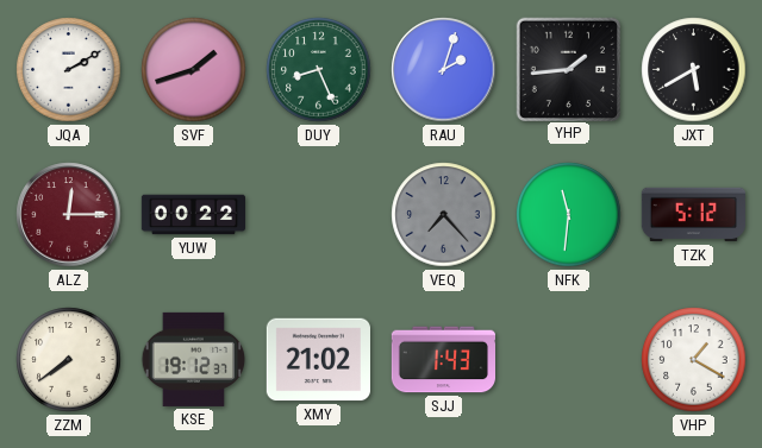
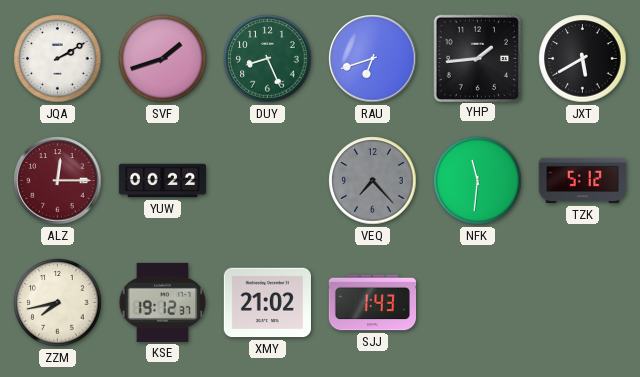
RAU: 2:03 -> 6:42 (373, 59)
ZZM: 7:39 -> 7:43 (58, 303)
VHP: 1:20 -> none (694, 360)
